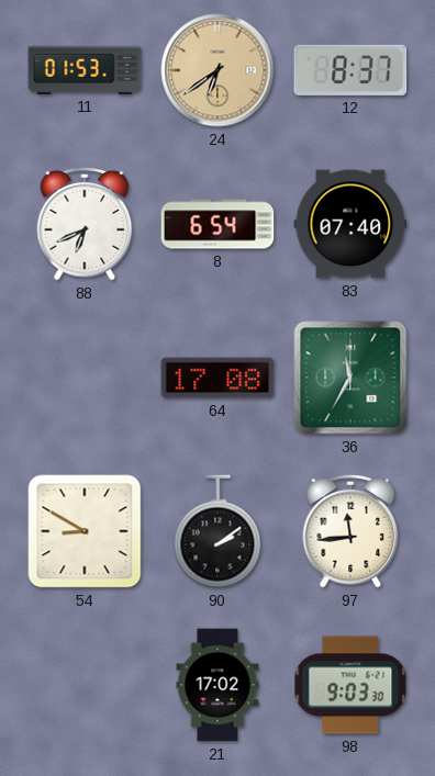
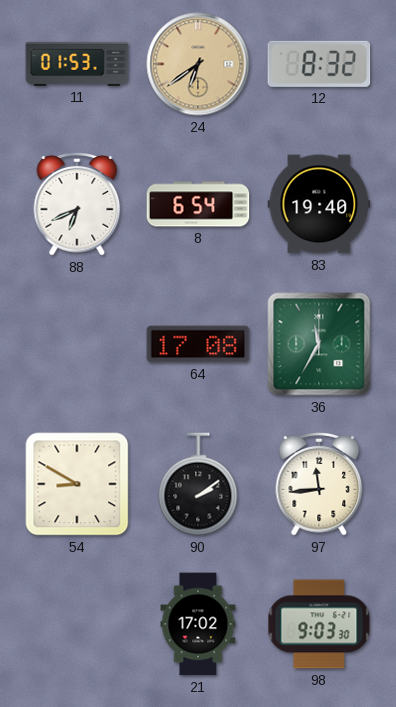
12: 8:37 -> 8:32 (319, 64)
83: 07:40 -> 19:40 (319, 204)
